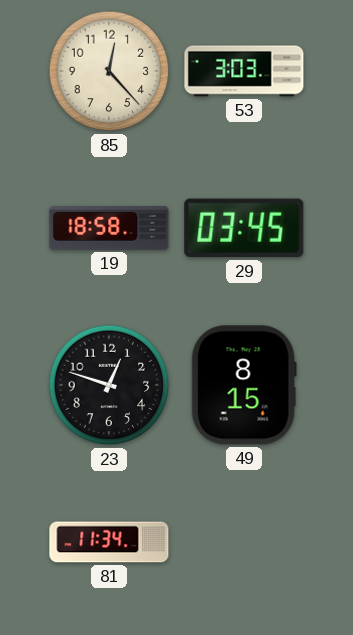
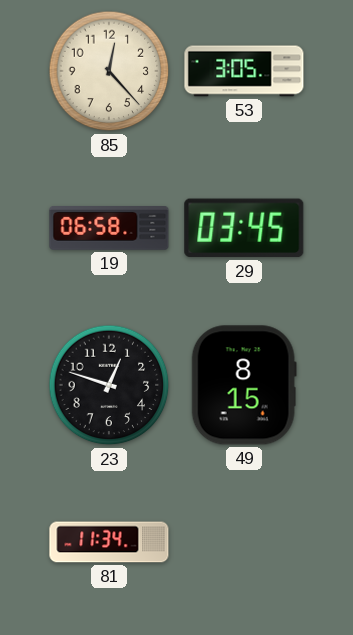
53: 3:03 -> 3:05 (244, 71)
19: 18:58 -> 06:58 (109, 229)
